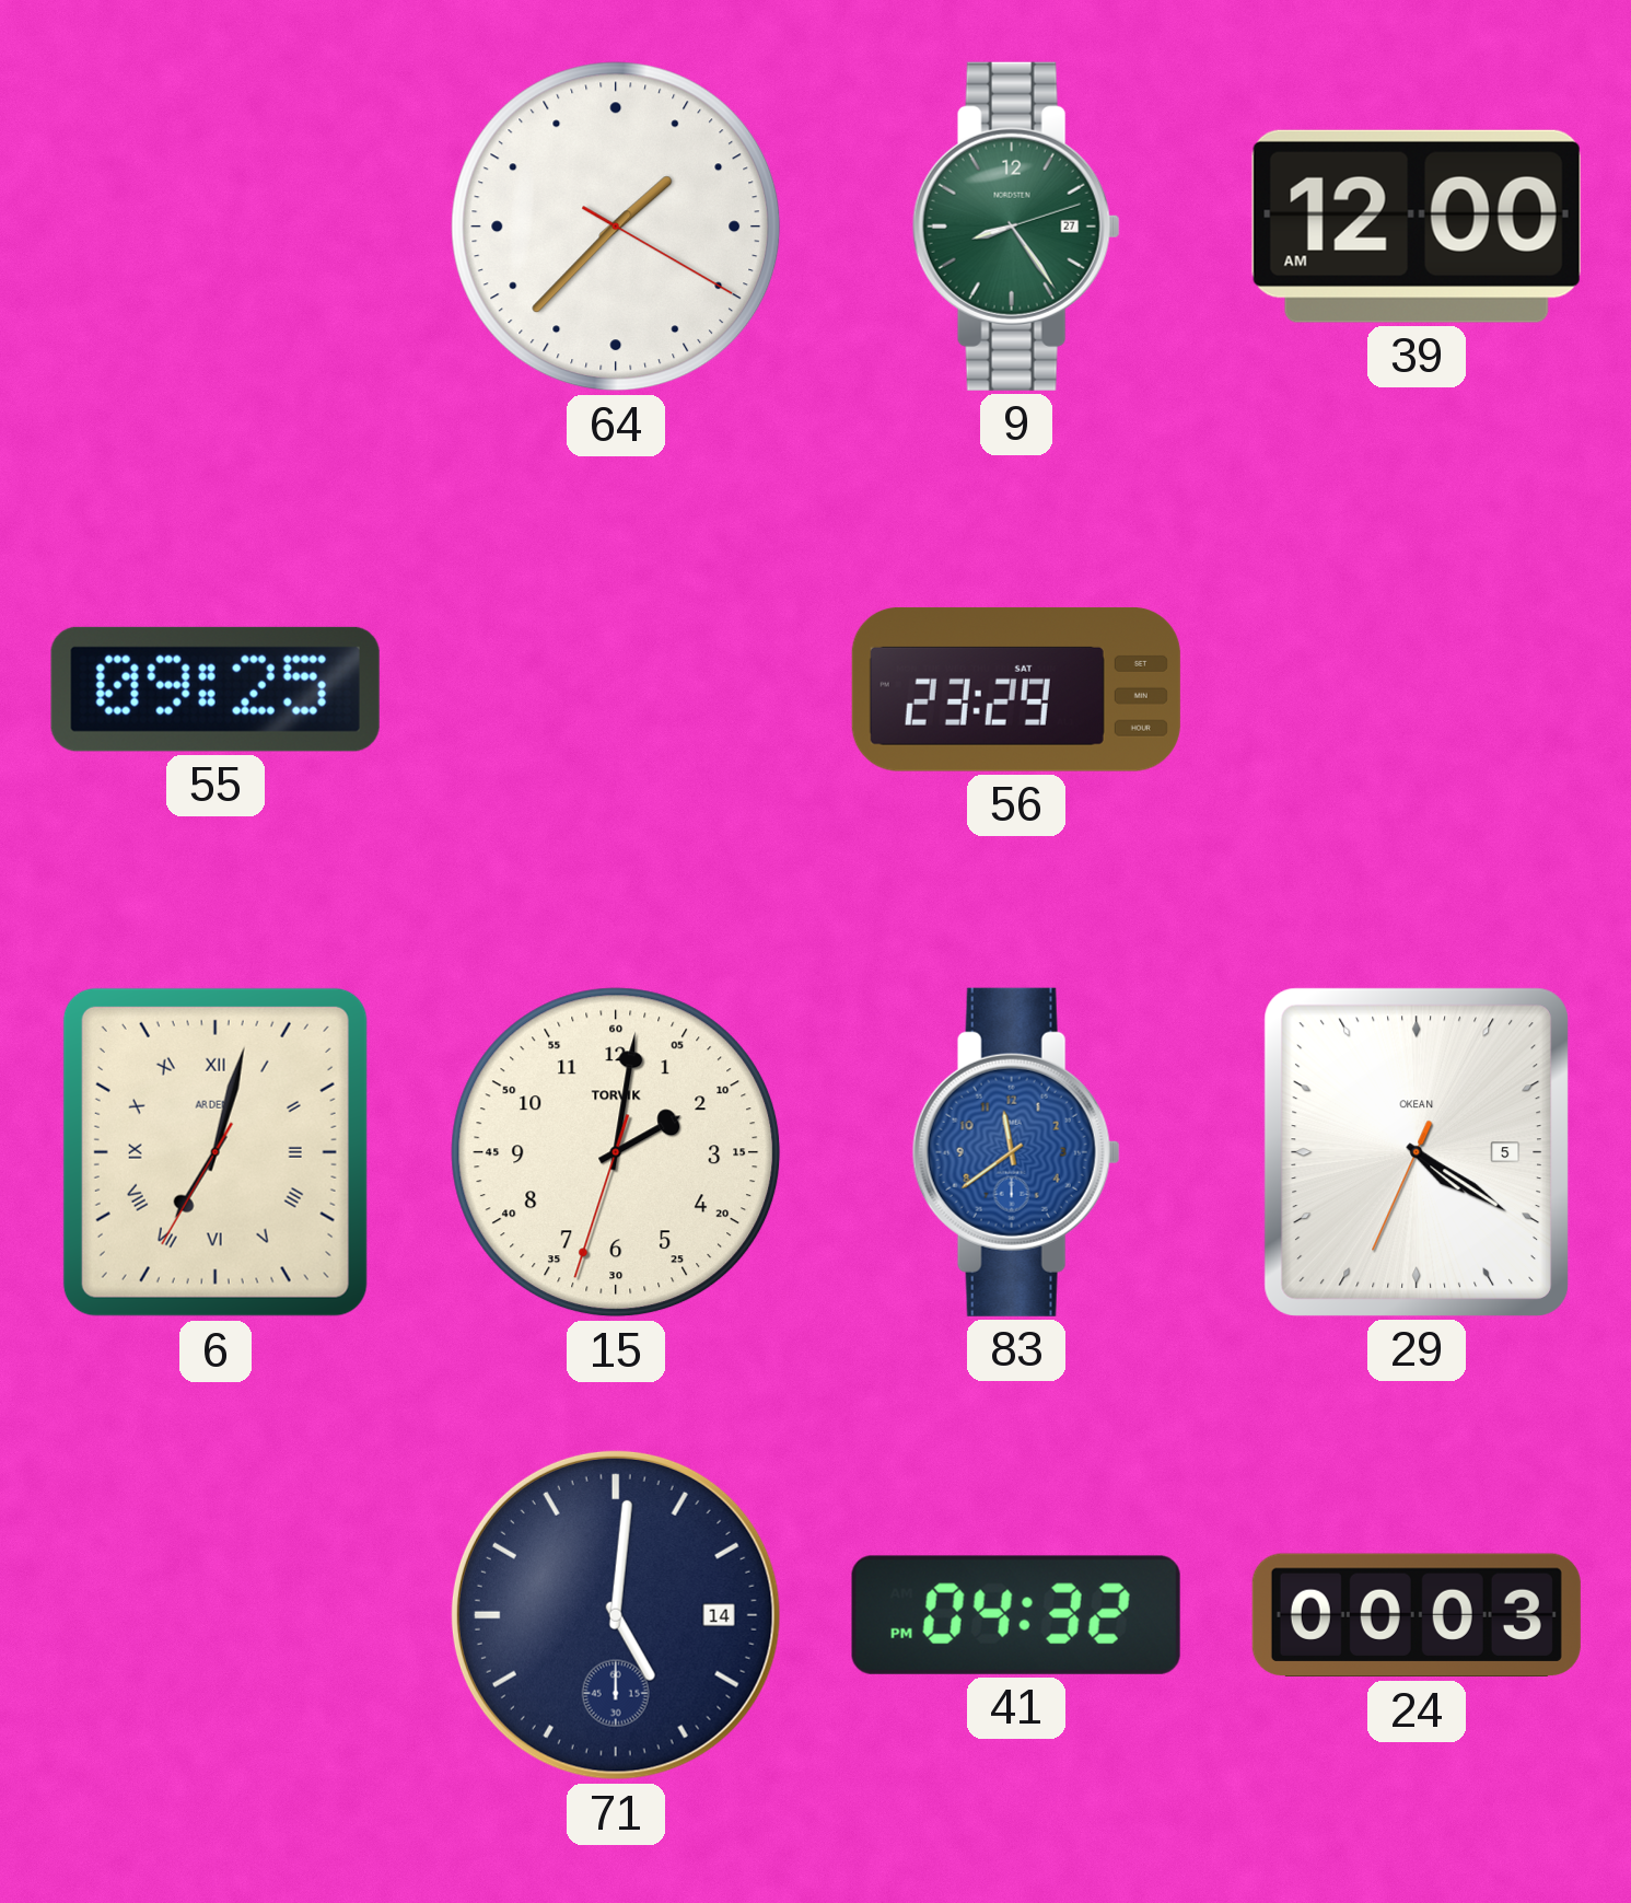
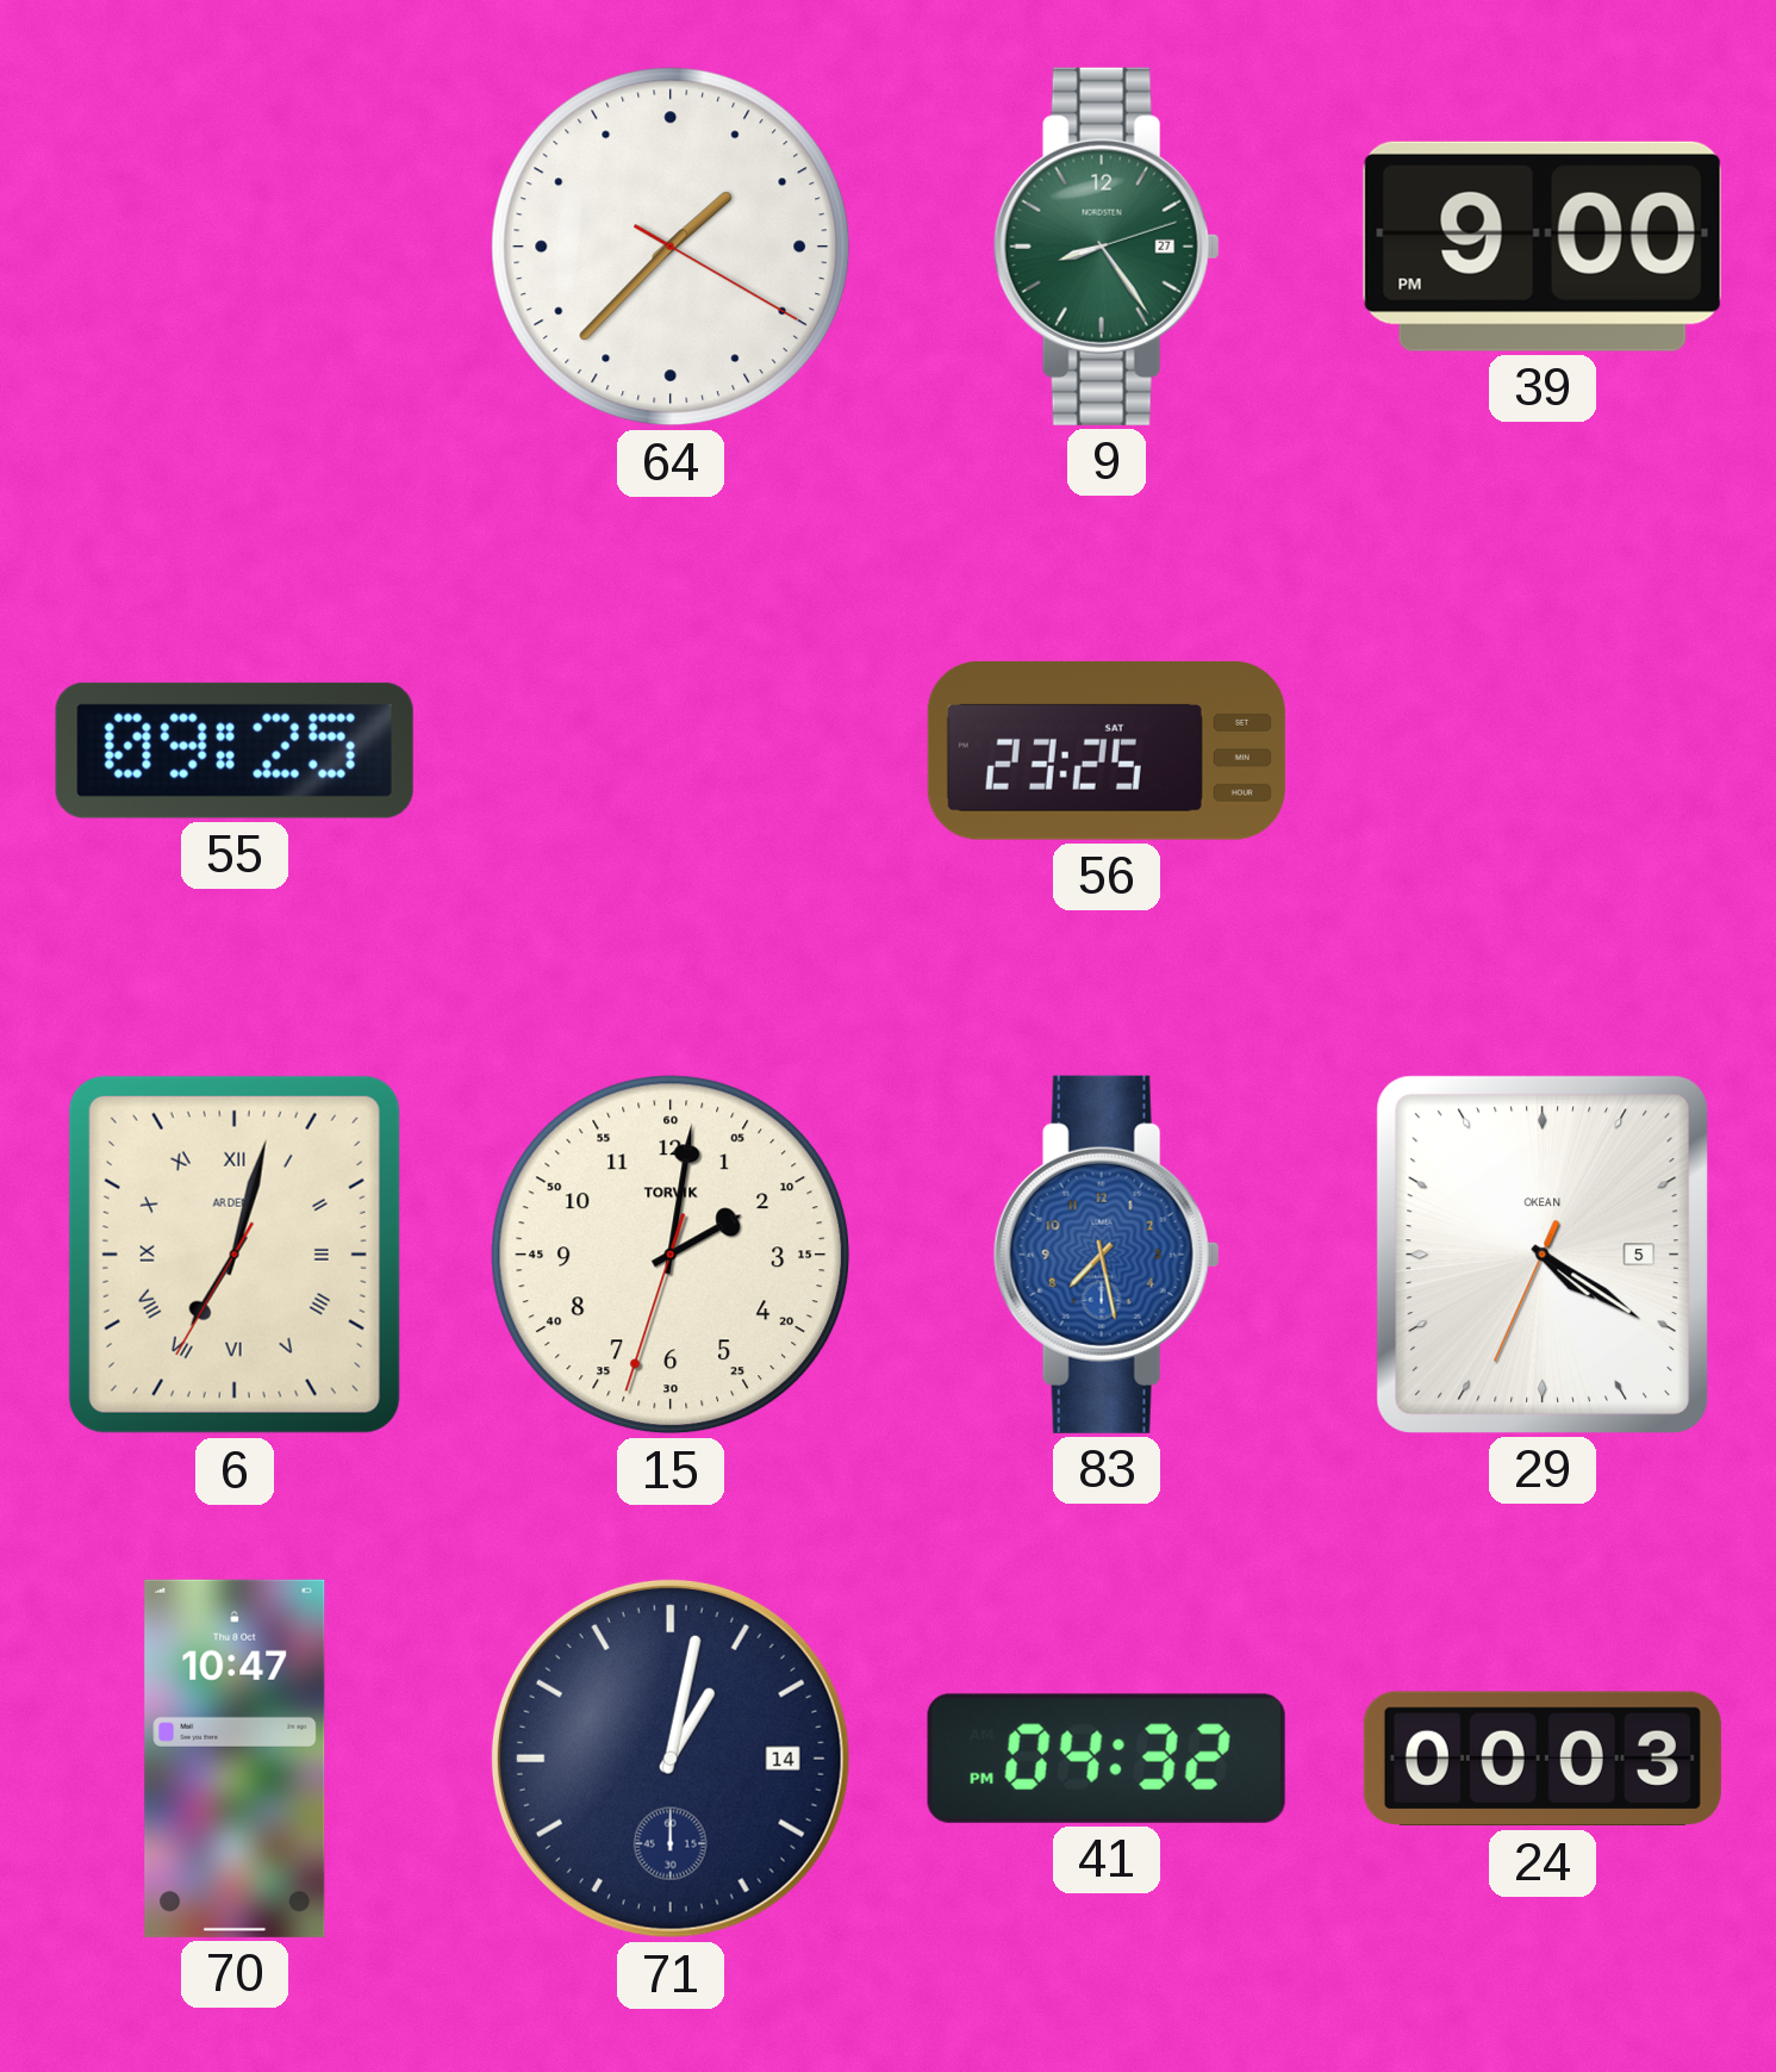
39: 12:00 -> 9:00 (1543, 247)
56: 23:29 -> 23:25 (1107, 751)
83: 11:39 -> 7:28 (1107, 1255)
70: none -> 10:47 (235, 1759)
71: 5:01 -> 1:02 (671, 1759)
